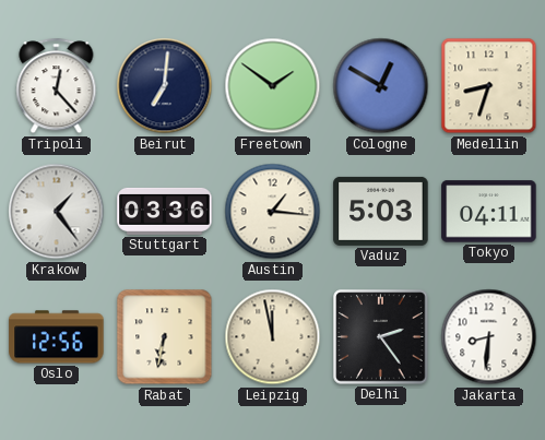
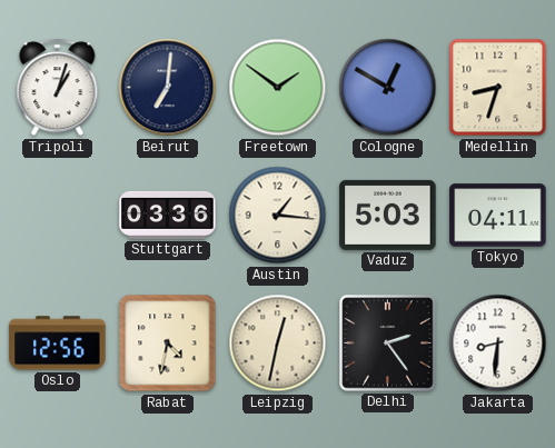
Tripoli: 12:23 -> 1:03 (58, 88)
Krakow: 1:24 -> none (57, 212)
Rabat: 6:32 -> 4:32 (168, 344)
Leipzig: 11:58 -> 12:32 (278, 344)
